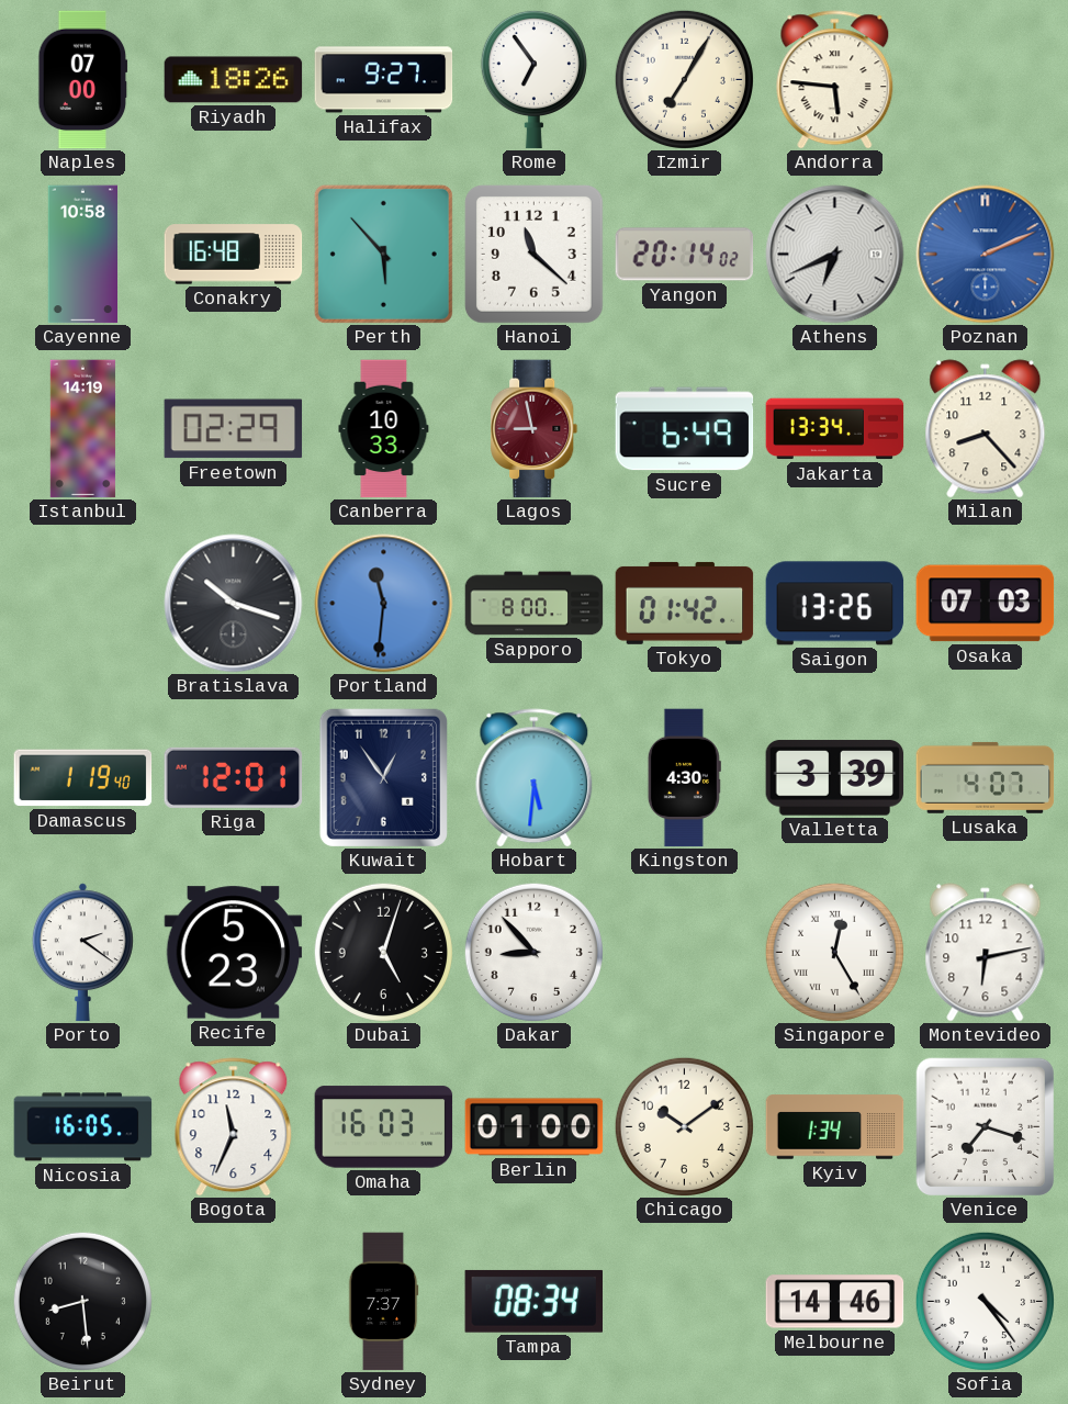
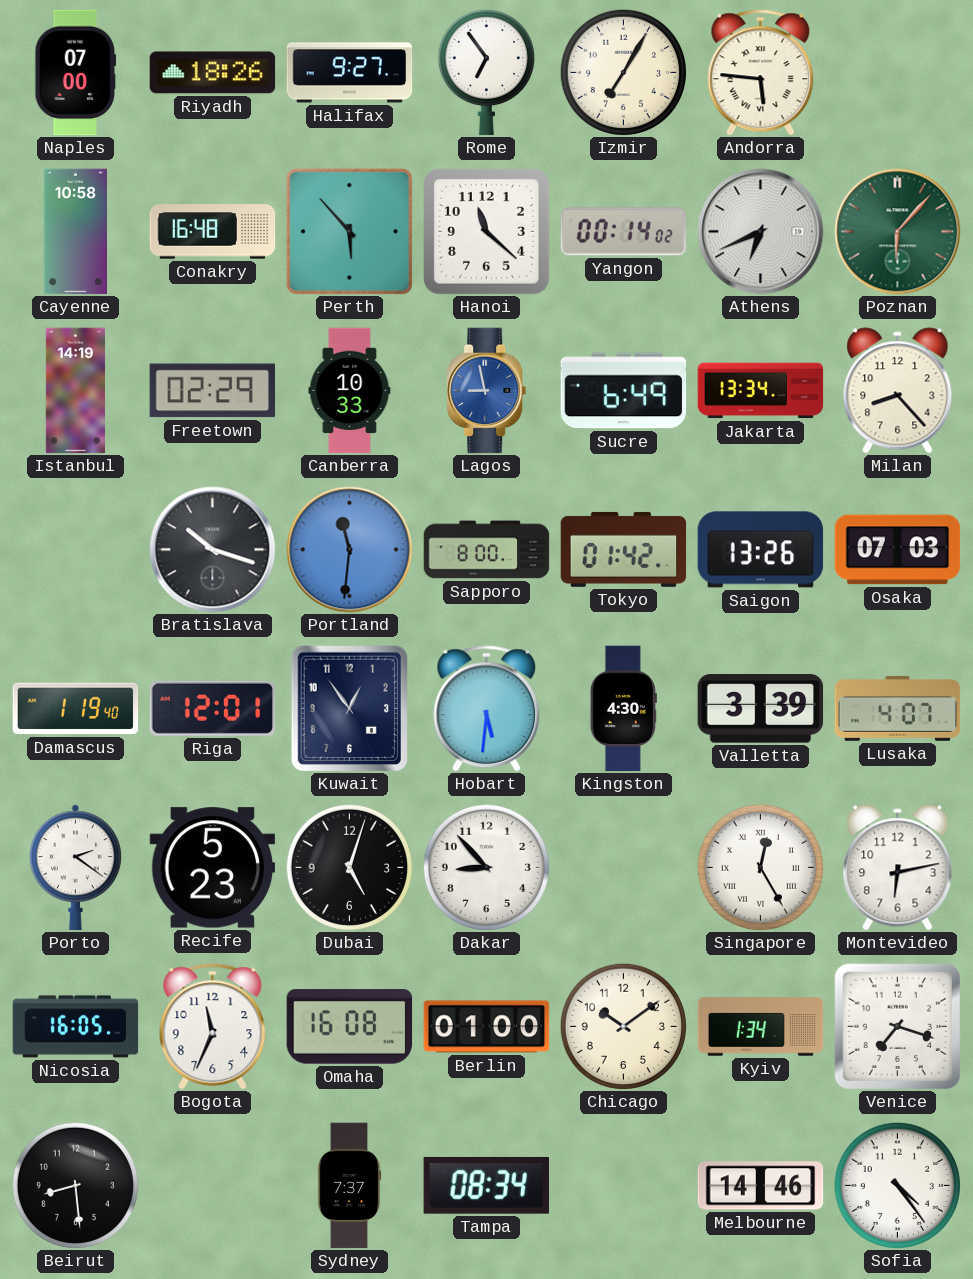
Yangon: 20:14 -> 00:14 (624, 232)
Poznan: 2:11 -> 6:07 (898, 232)
Poznan dial: blue -> green (898, 232)
Lagos dial: burgundy -> blue (487, 391)
Omaha: 16:03 -> 16:08 (350, 1027)
